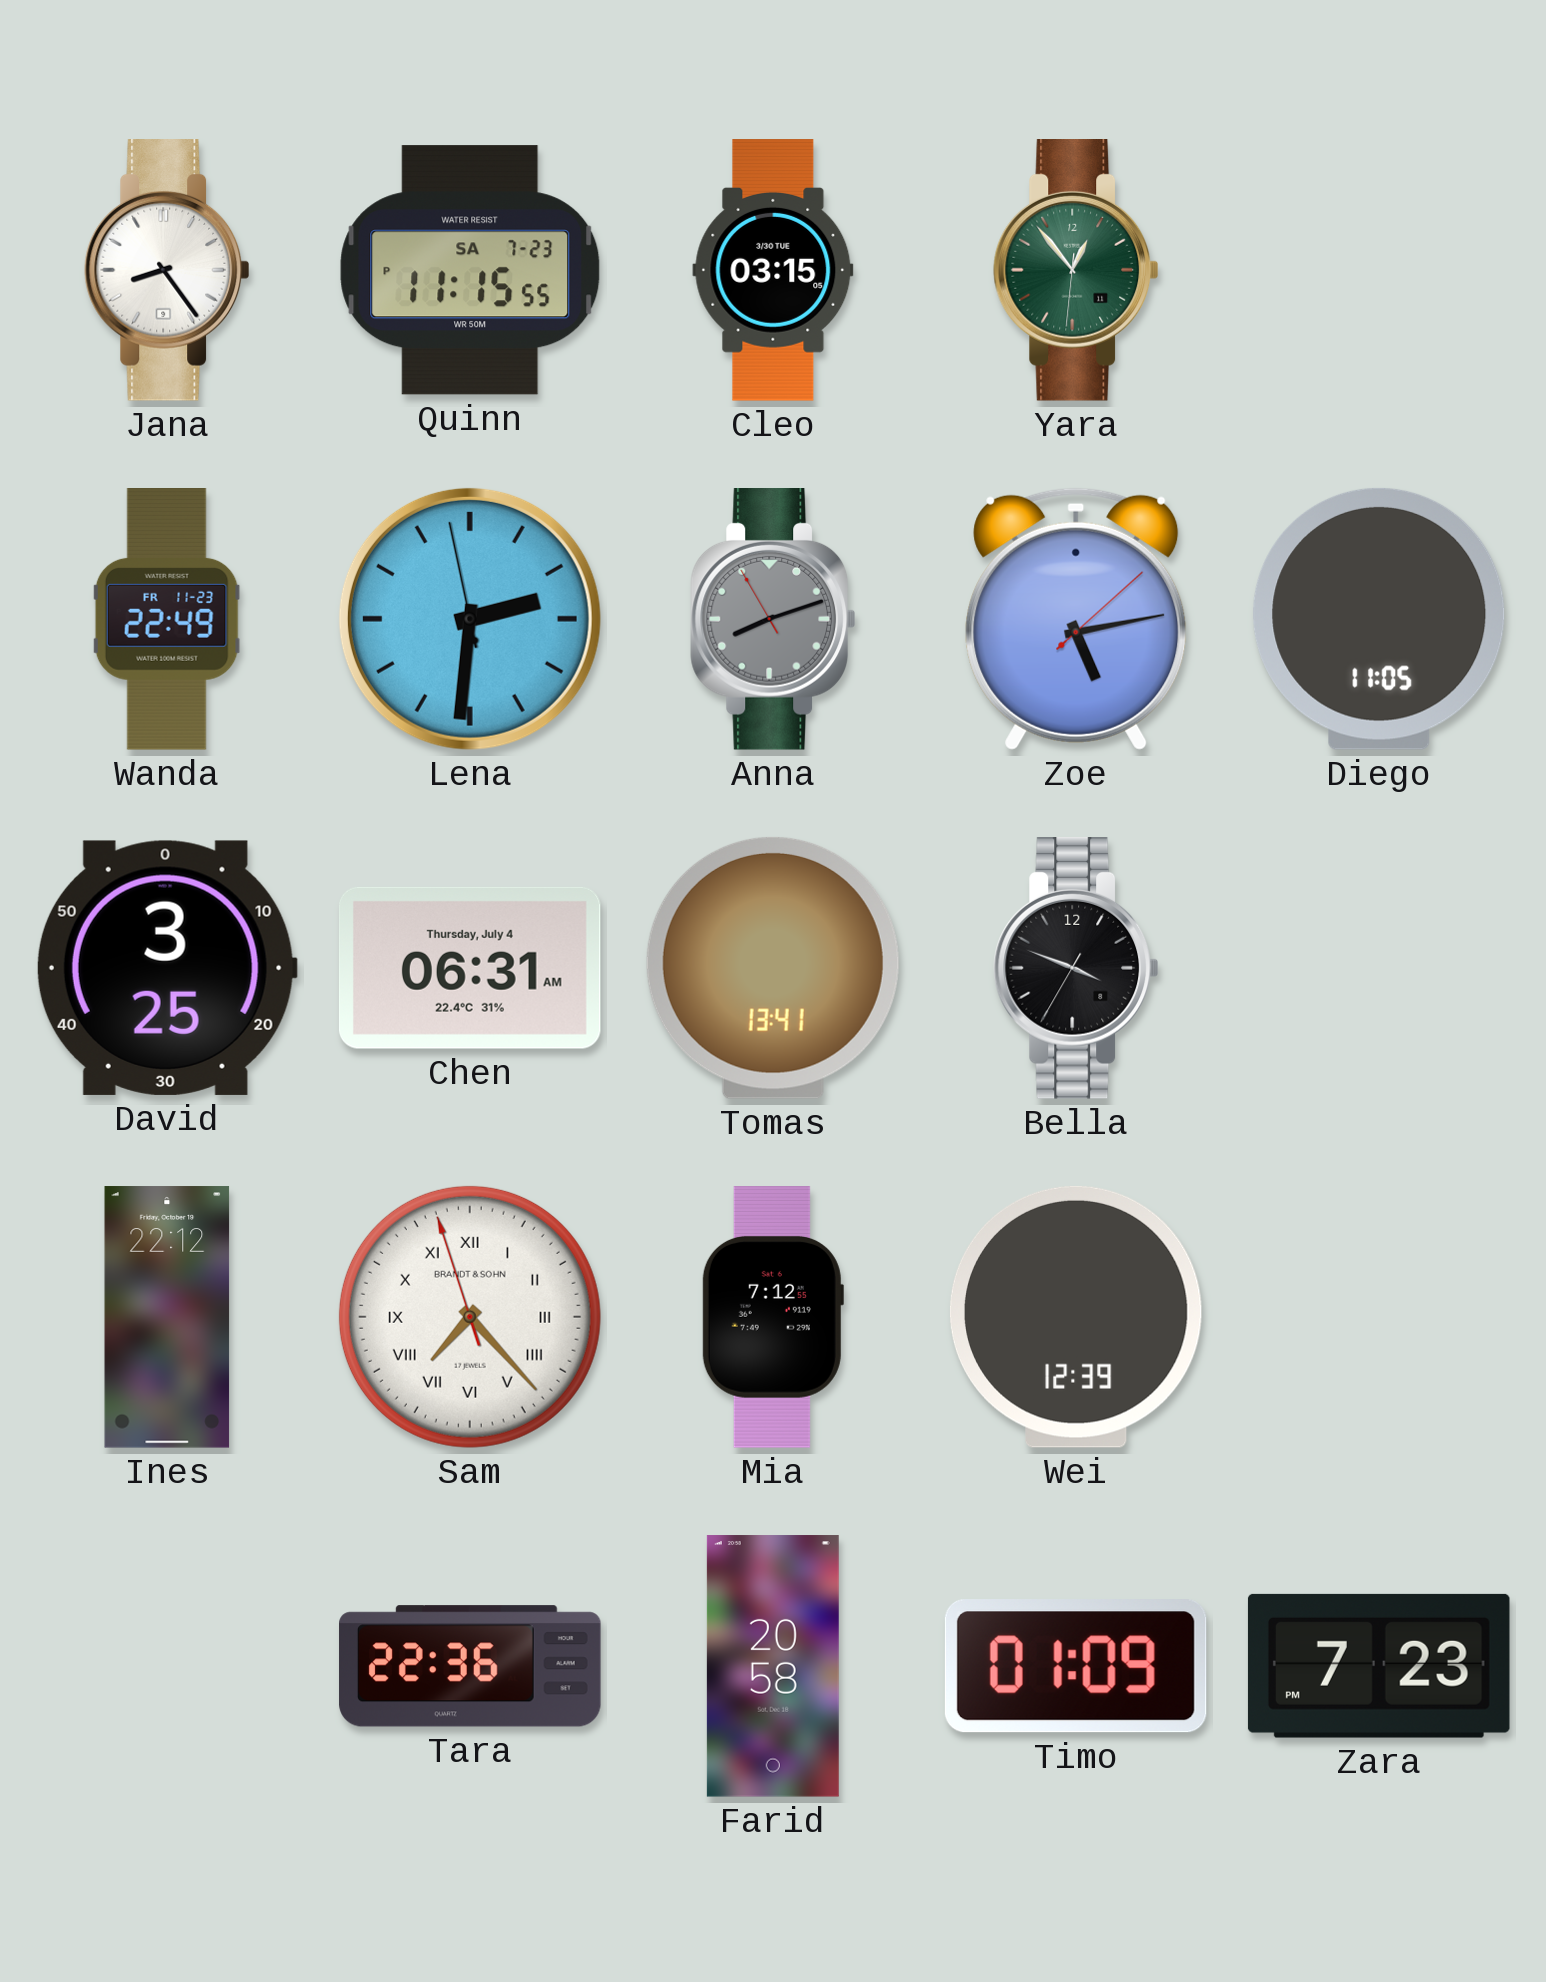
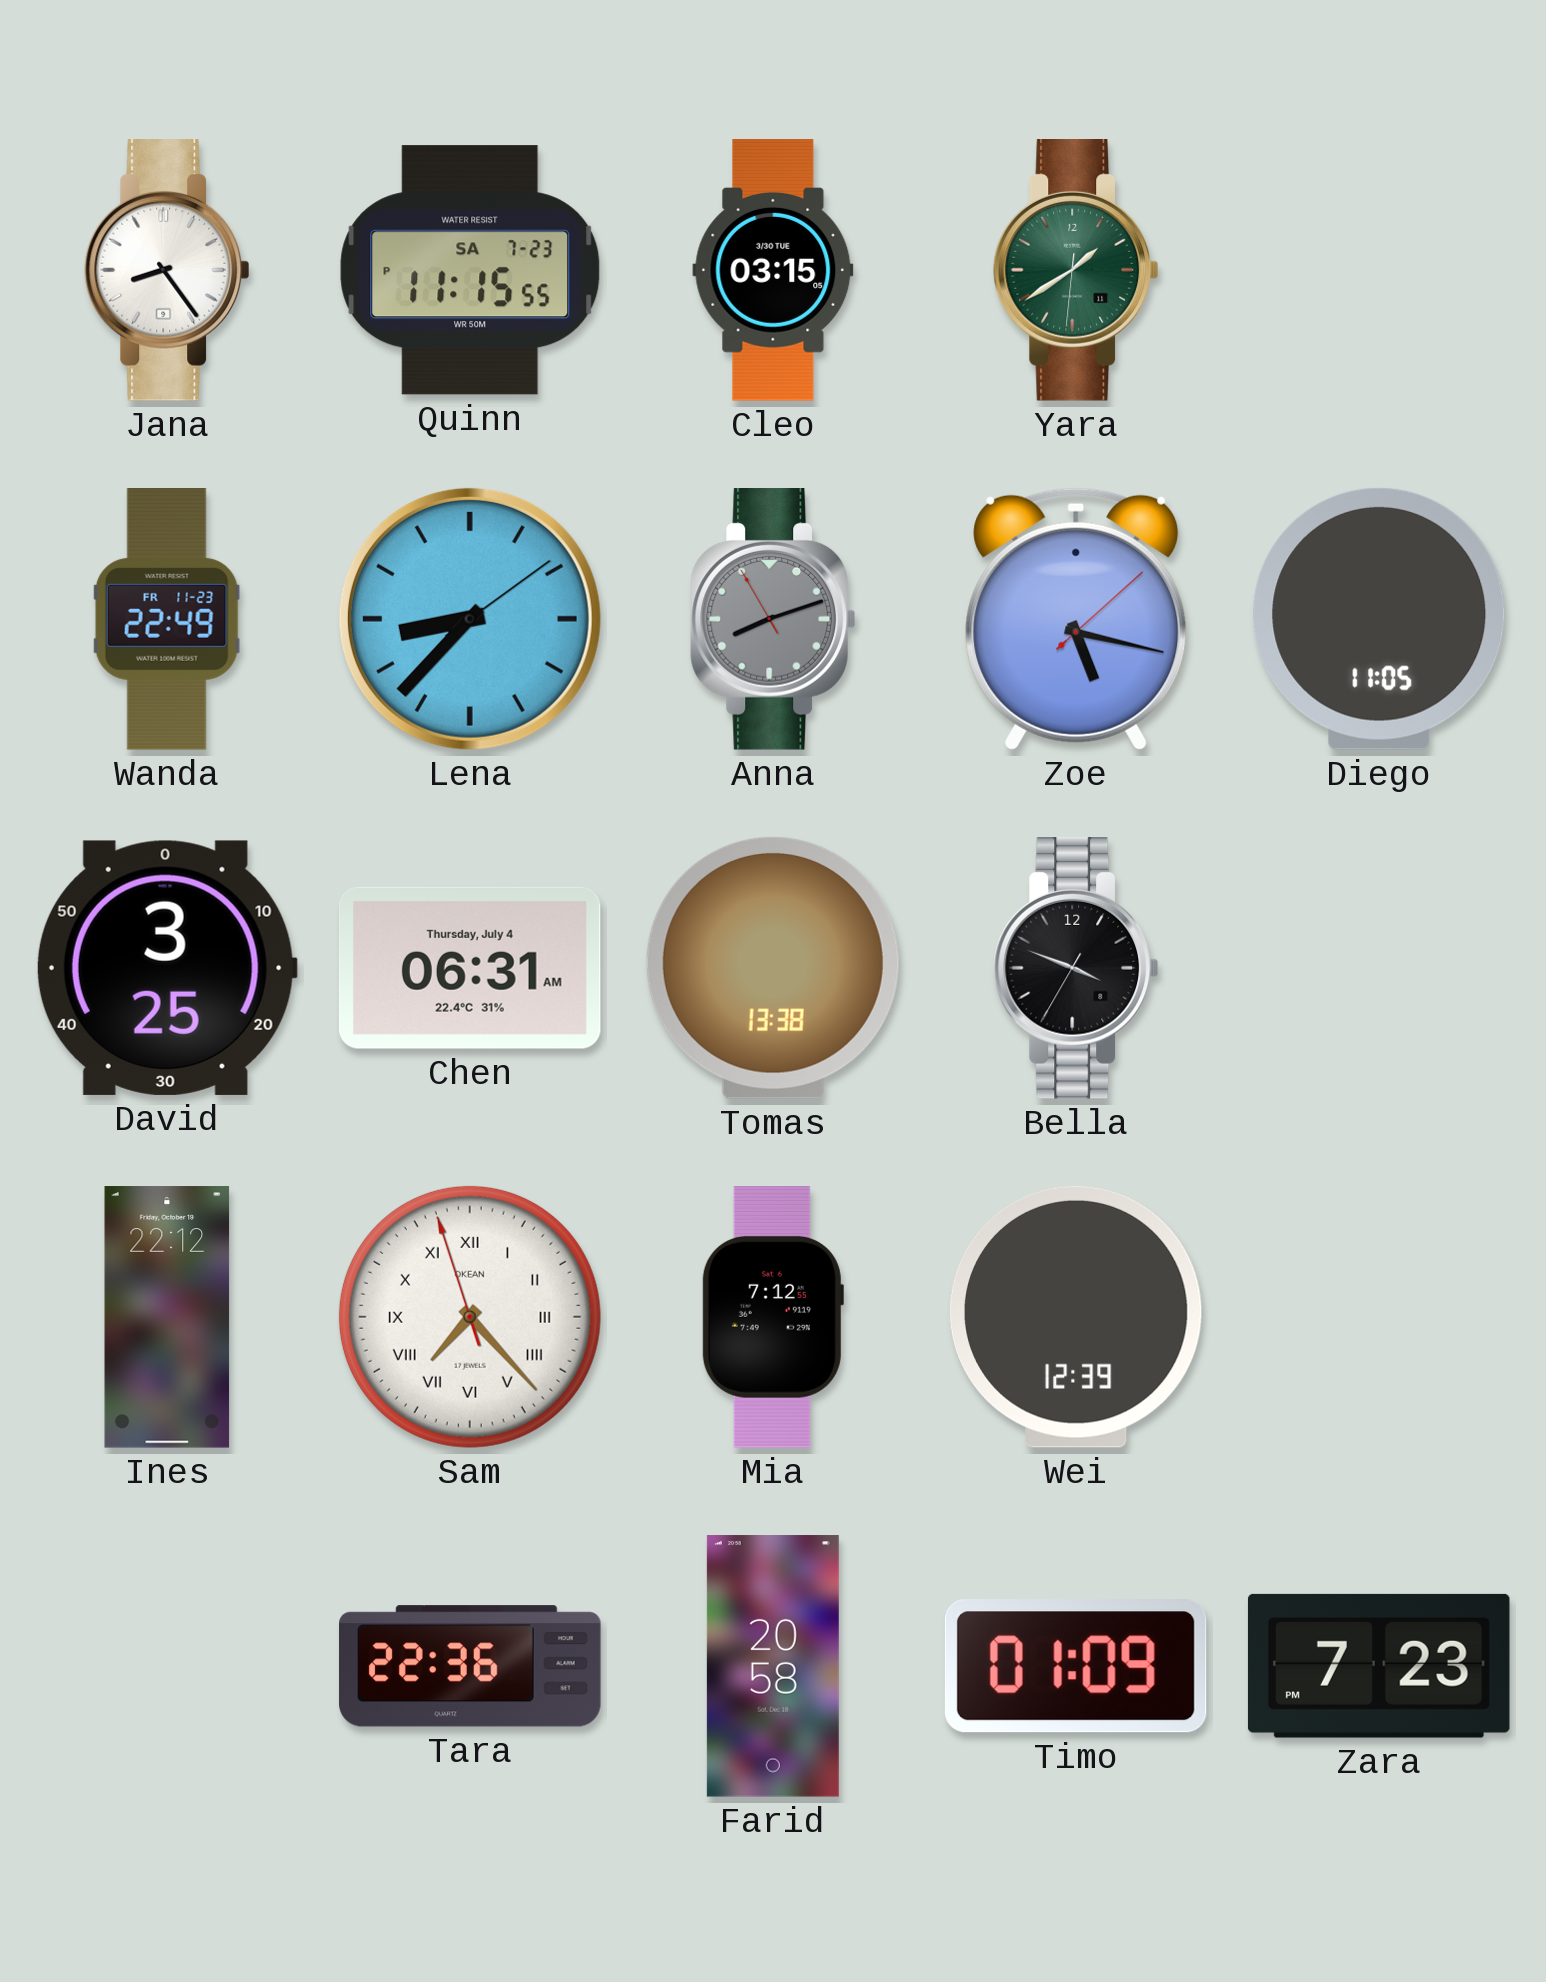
Yara: 12:53 -> 1:39 (1075, 271)
Lena: 2:30 -> 8:37 (470, 619)
Zoe: 5:13 -> 5:17 (1076, 619)
Tomas: 13:41 -> 13:38 (773, 968)
Sam brand: BRANDT & SOHN -> OKEAN (470, 1317)
